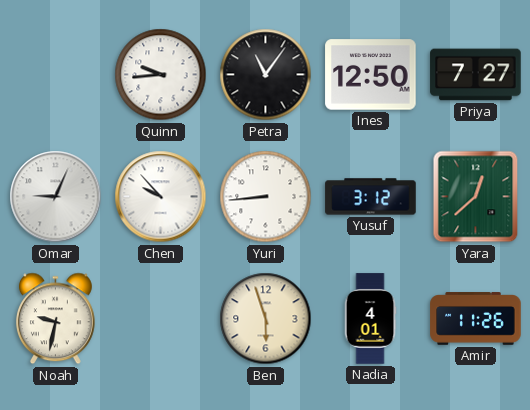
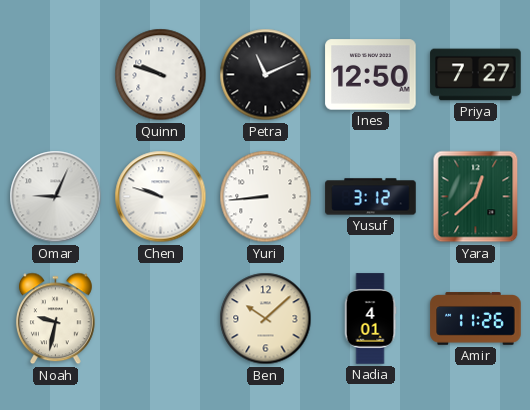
Quinn: 9:44 -> 9:48 (161, 75)
Petra: 11:06 -> 11:11 (266, 75)
Chen: 9:53 -> 9:48 (161, 197)
Ben: 5:57 -> 10:08 (266, 319)
